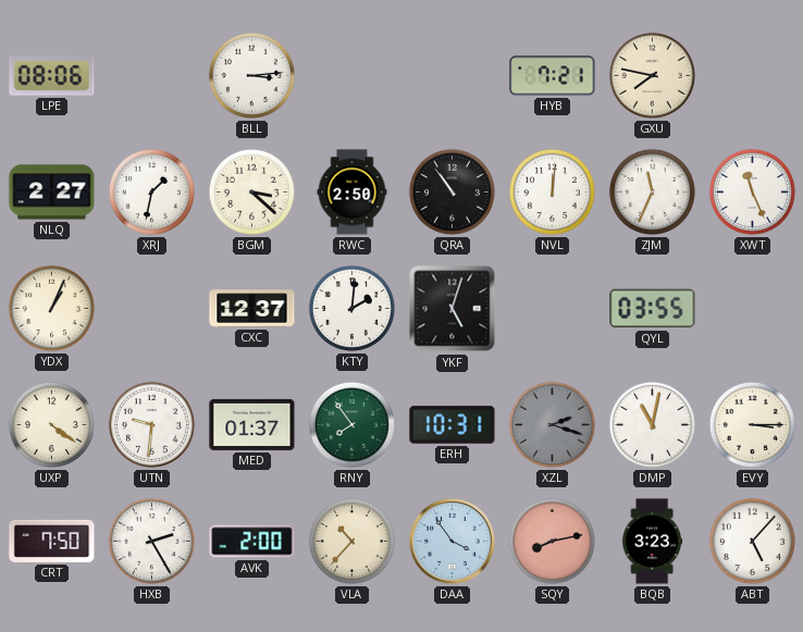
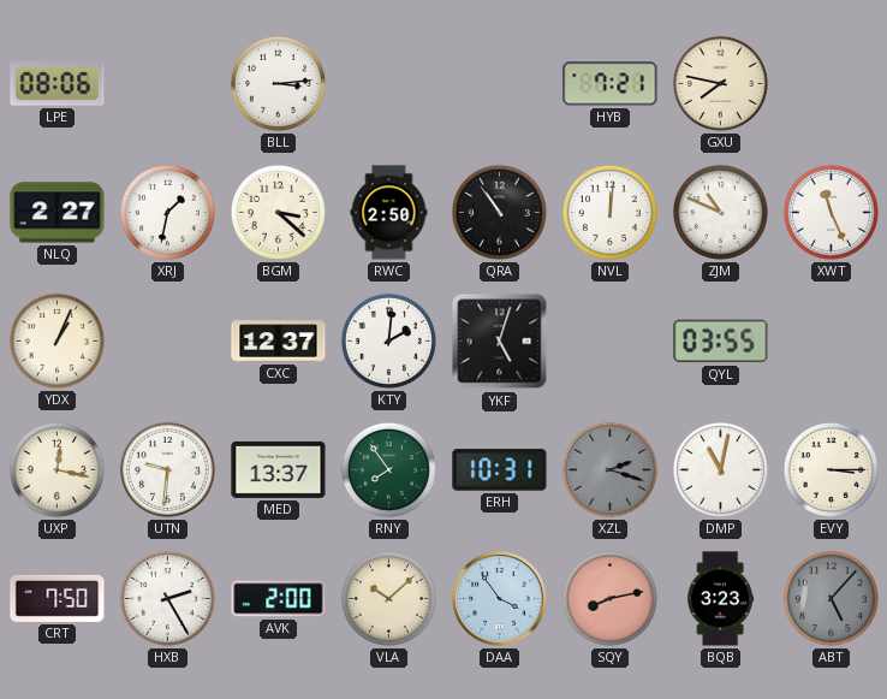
ZJM: 11:34 -> 10:49 (720, 212)
UXP: 4:21 -> 12:17 (56, 469)
MED: 01:37 -> 13:37 (279, 469)
VLA: 10:37 -> 10:08 (388, 598)
ABT dial: white -> grey (831, 598)
